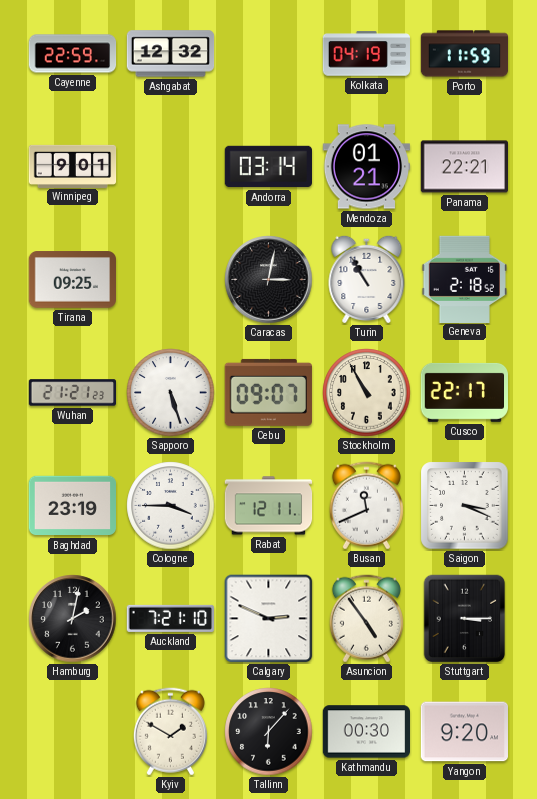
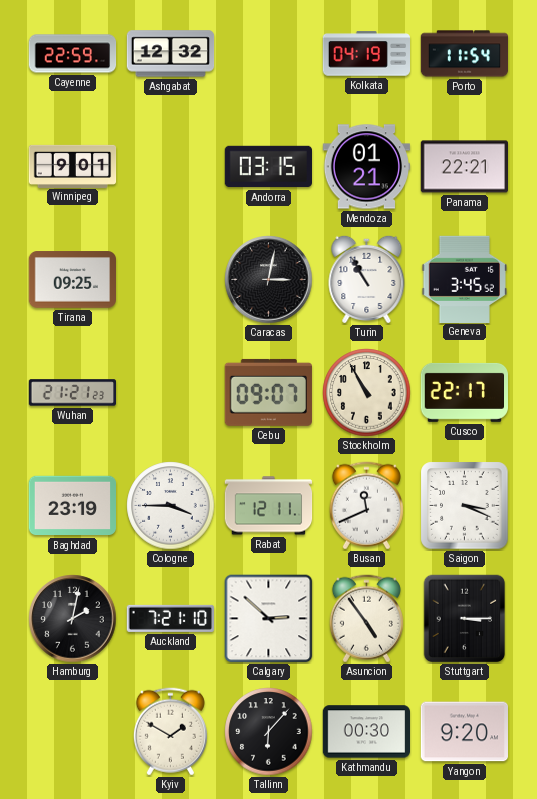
Porto: 11:59 -> 11:54 (465, 54)
Andorra: 03:14 -> 03:15 (268, 167)
Geneva: 2:18 -> 3:45 (465, 279)
Sapporo: 5:27 -> none (171, 393)
Calgary: 2:49 -> 2:52 (269, 619)
